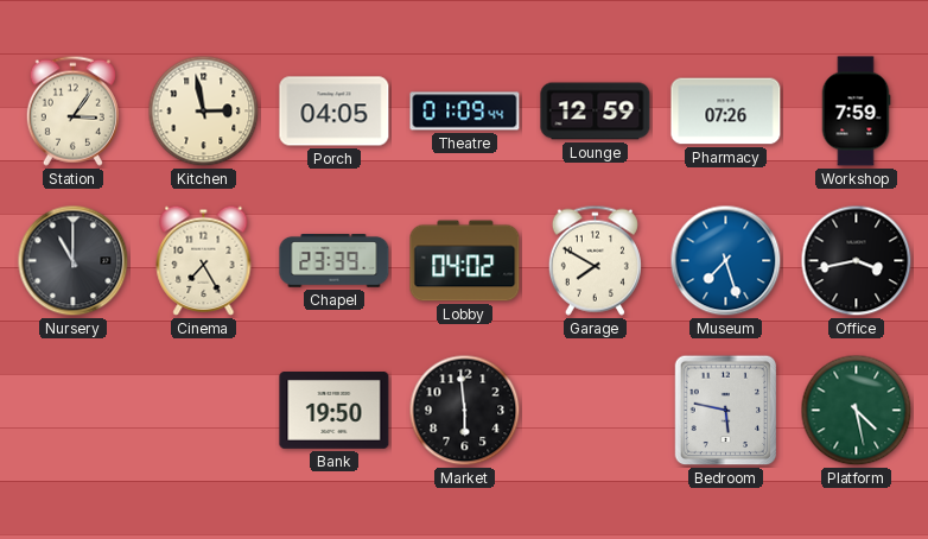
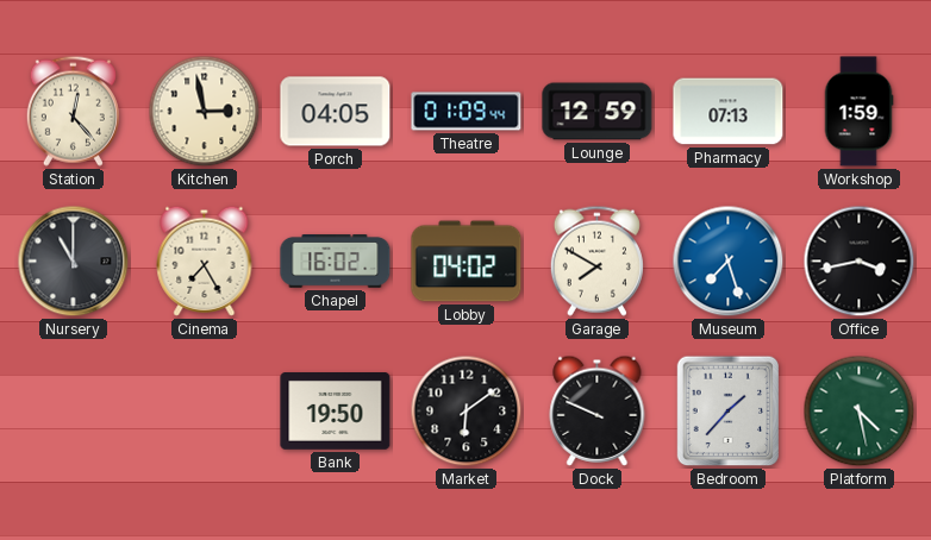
Station: 3:06 -> 12:23 (73, 111)
Pharmacy: 07:26 -> 07:13 (729, 112)
Workshop: 7:59 -> 1:59 (858, 112)
Chapel: 23:39 -> 16:02 (336, 262)
Market: 5:59 -> 6:09 (467, 412)
Dock: none -> 9:49 (598, 410)
Bedroom: 5:47 -> 1:37 (729, 412)
